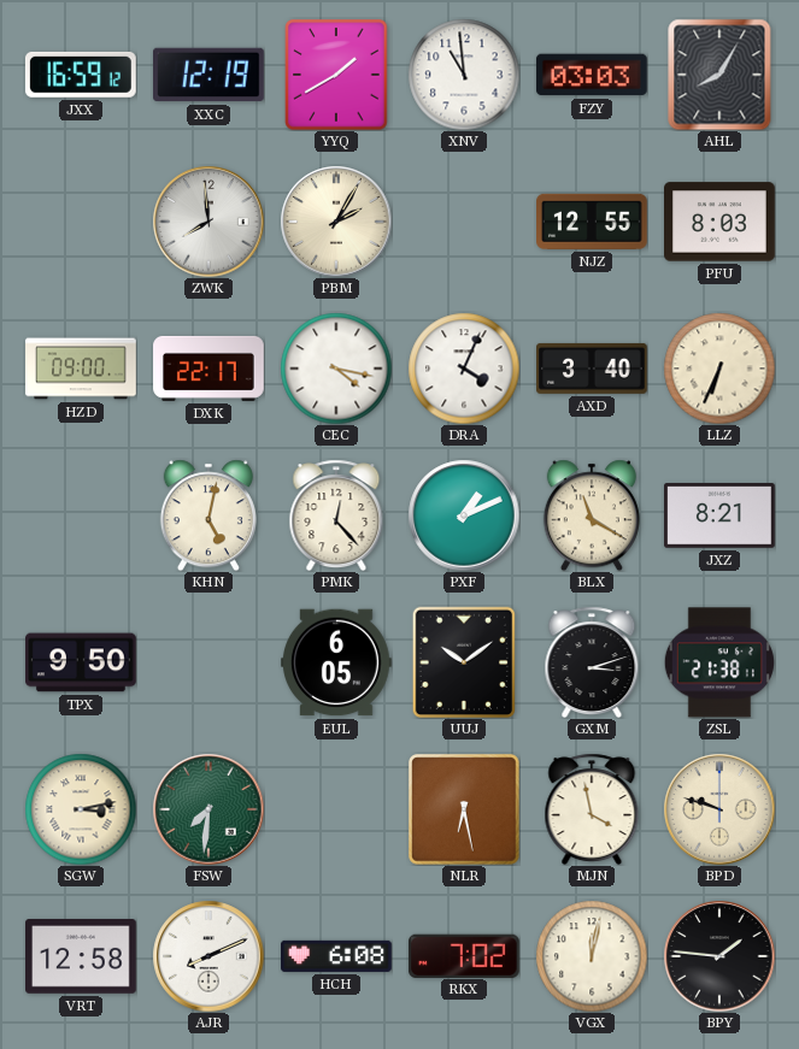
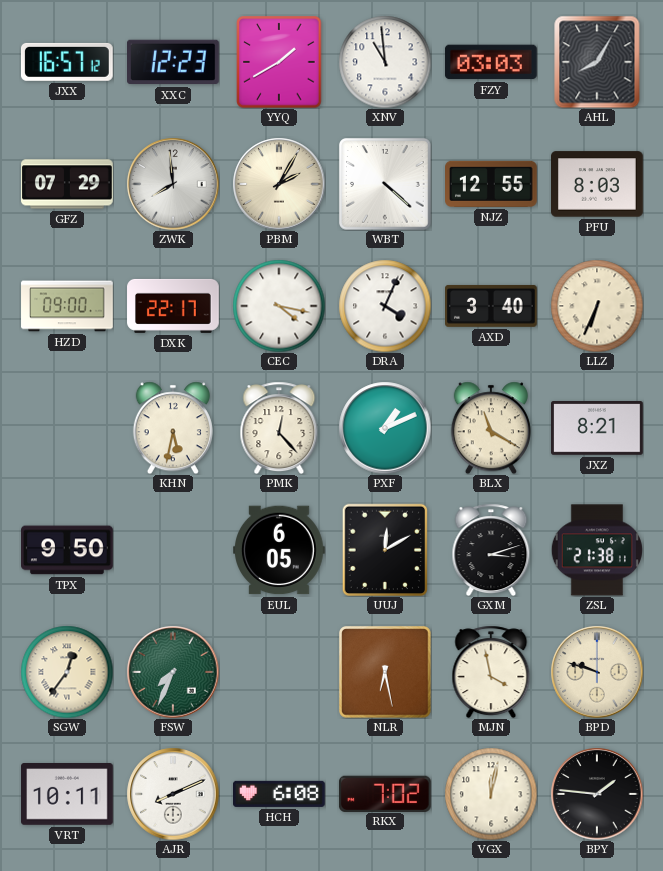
JXX: 16:59 -> 16:57 (67, 62)
XXC: 12:19 -> 12:23 (174, 62)
GFZ: none -> 07:29 (68, 184)
WBT: none -> 4:22 (385, 184)
KHN: 5:02 -> 5:32 (173, 428)
UUJ: 10:09 -> 12:10 (384, 549)
SGW: 3:13 -> 12:36 (67, 672)
FSW: 7:31 -> 7:34 (173, 672)
VRT: 12:58 -> 10:11 (68, 795)
